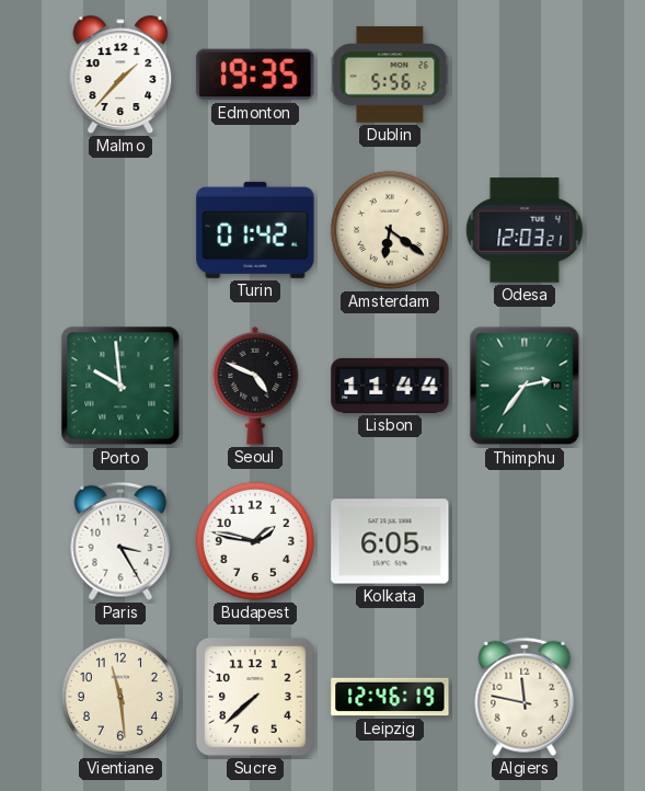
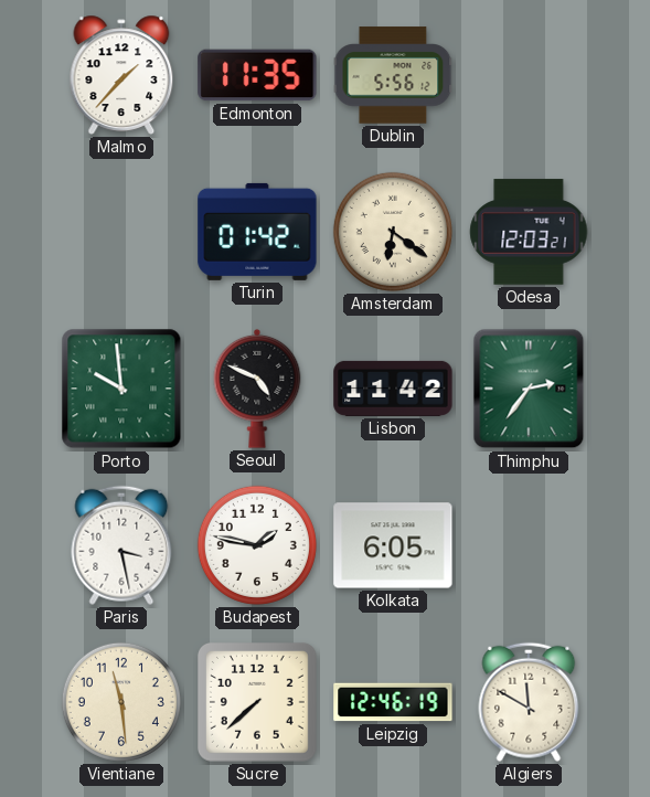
Edmonton: 19:35 -> 11:35 (257, 75)
Lisbon: 11:44 -> 11:42 (393, 389)
Paris: 3:25 -> 3:28 (121, 545)
Algiers: 11:47 -> 11:50 (529, 702)
